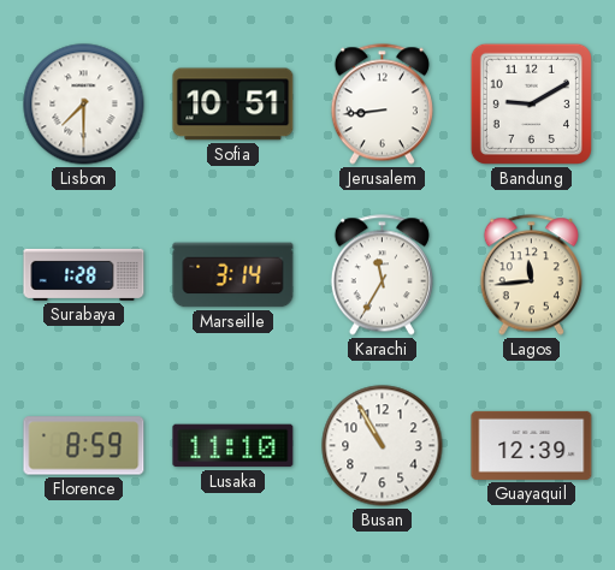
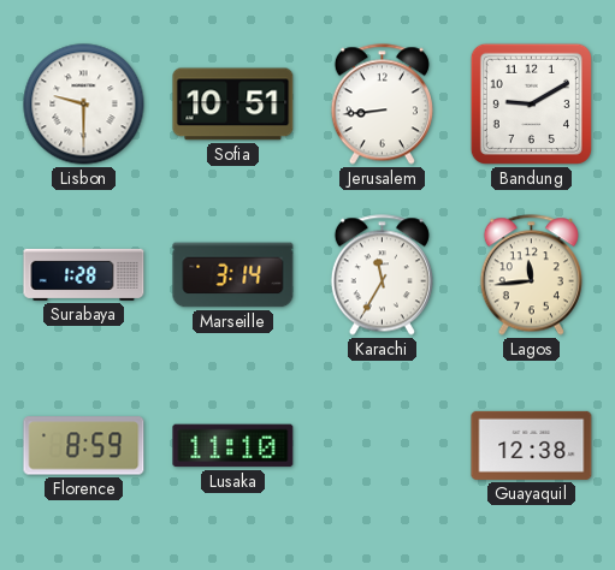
Lisbon: 7:30 -> 9:30 (84, 105)
Busan: 10:55 -> none (383, 446)
Guayaquil: 12:39 -> 12:38 (532, 445)
